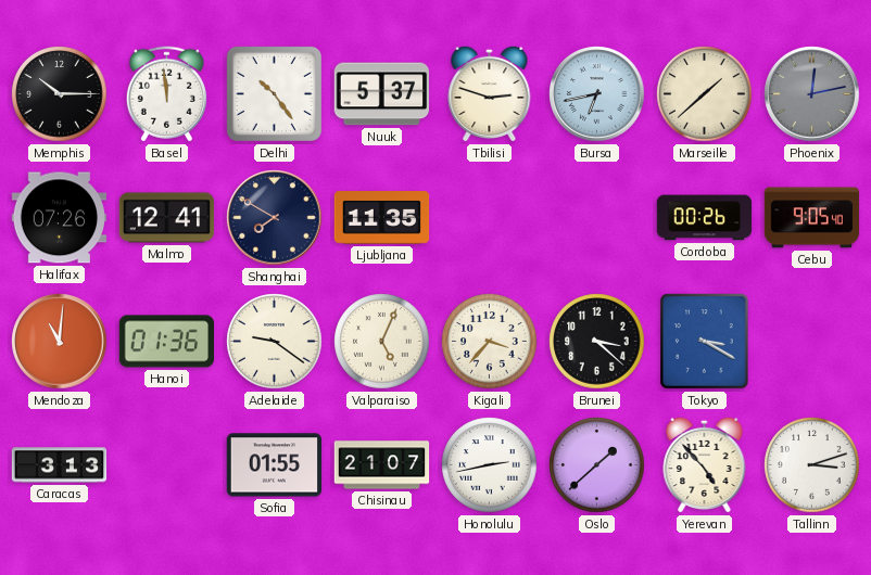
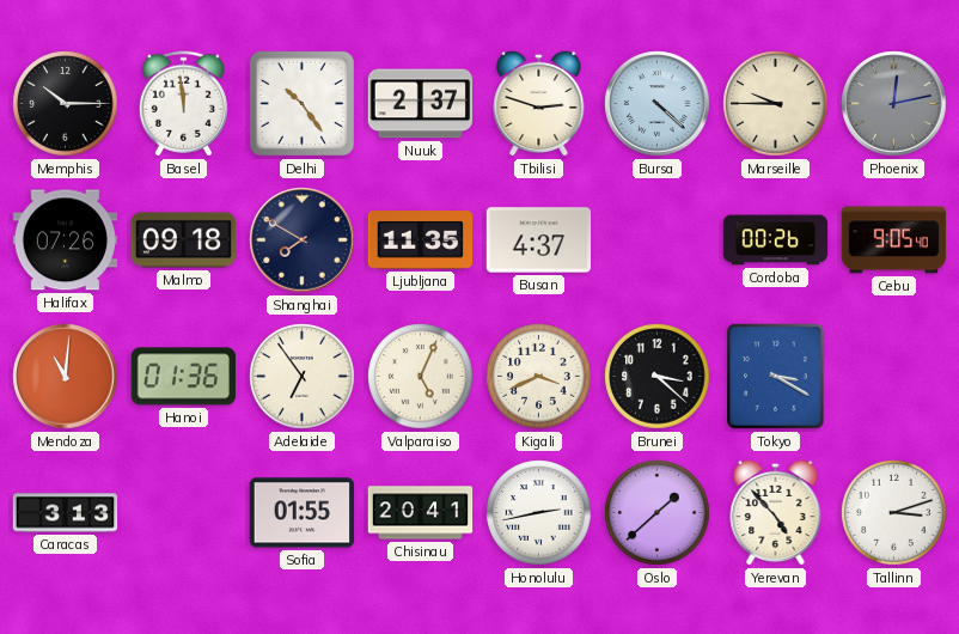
Nuuk: 5:37 -> 2:37 (420, 104)
Bursa: 6:43 -> 4:22 (658, 104)
Marseille: 1:38 -> 9:45 (776, 104)
Malmo: 12:41 -> 09:18 (184, 240)
Busan: none -> 4:37 (539, 240)
Adelaide: 9:21 -> 6:54 (303, 377)
Kigali: 3:37 -> 3:41 (539, 377)
Chisinau: 21:07 -> 20:41 (421, 513)
